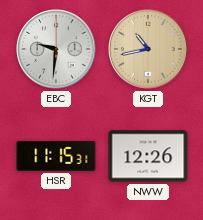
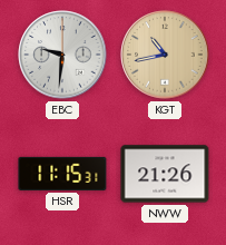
NWW: 12:26 -> 21:26 (165, 174)
